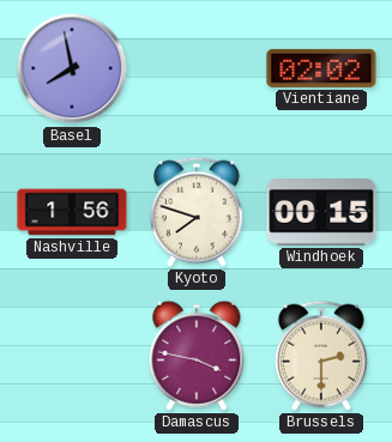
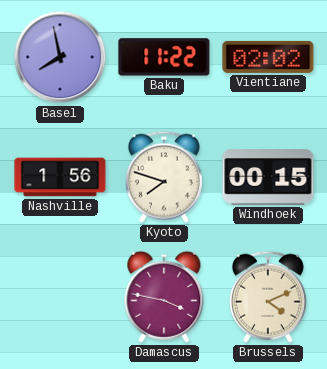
Baku: none -> 11:22 (164, 57)
Brussels: 2:30 -> 4:11 (268, 297)
